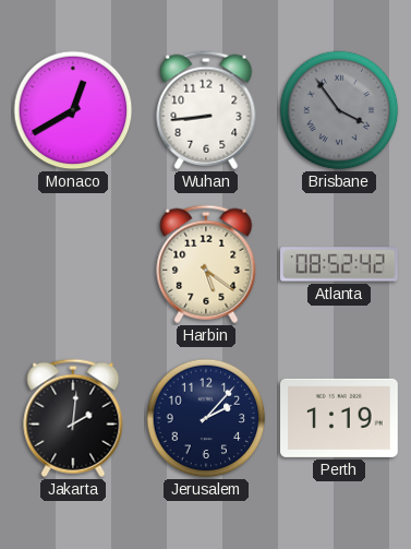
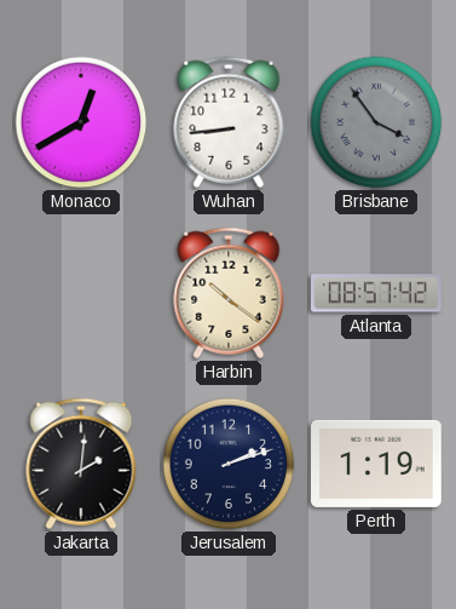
Harbin: 5:21 -> 10:21 (229, 293)
Atlanta: 08:52 -> 08:57 (377, 293)
Jerusalem: 2:07 -> 2:12 (229, 464)
